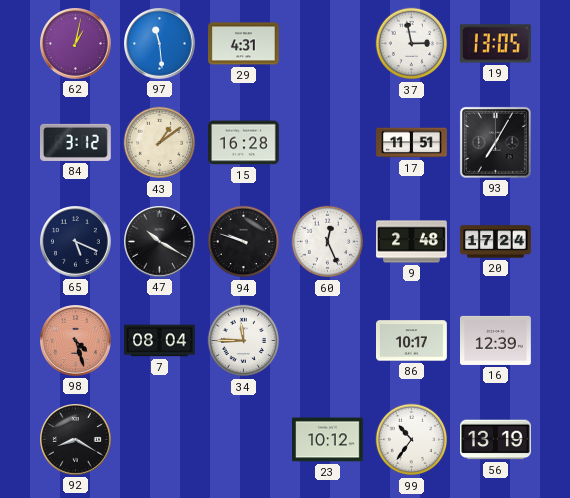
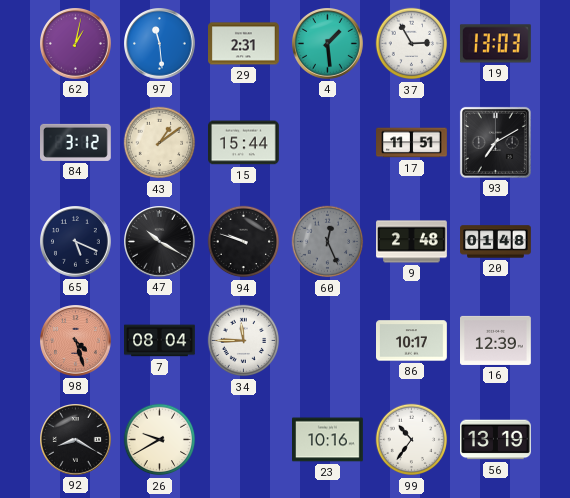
29: 4:31 -> 2:31 (244, 44)
4: none -> 1:29 (328, 44)
37: 2:58 -> 2:55 (412, 44)
19: 13:05 -> 13:03 (495, 44)
15: 16:28 -> 15:44 (244, 143)
93: 7:05 -> 7:10 (495, 142)
60 dial: white -> grey (328, 242)
20: 17:24 -> 01:48 (496, 242)
26: none -> 9:40 (160, 440)
23: 10:12 -> 10:16 (328, 440)
